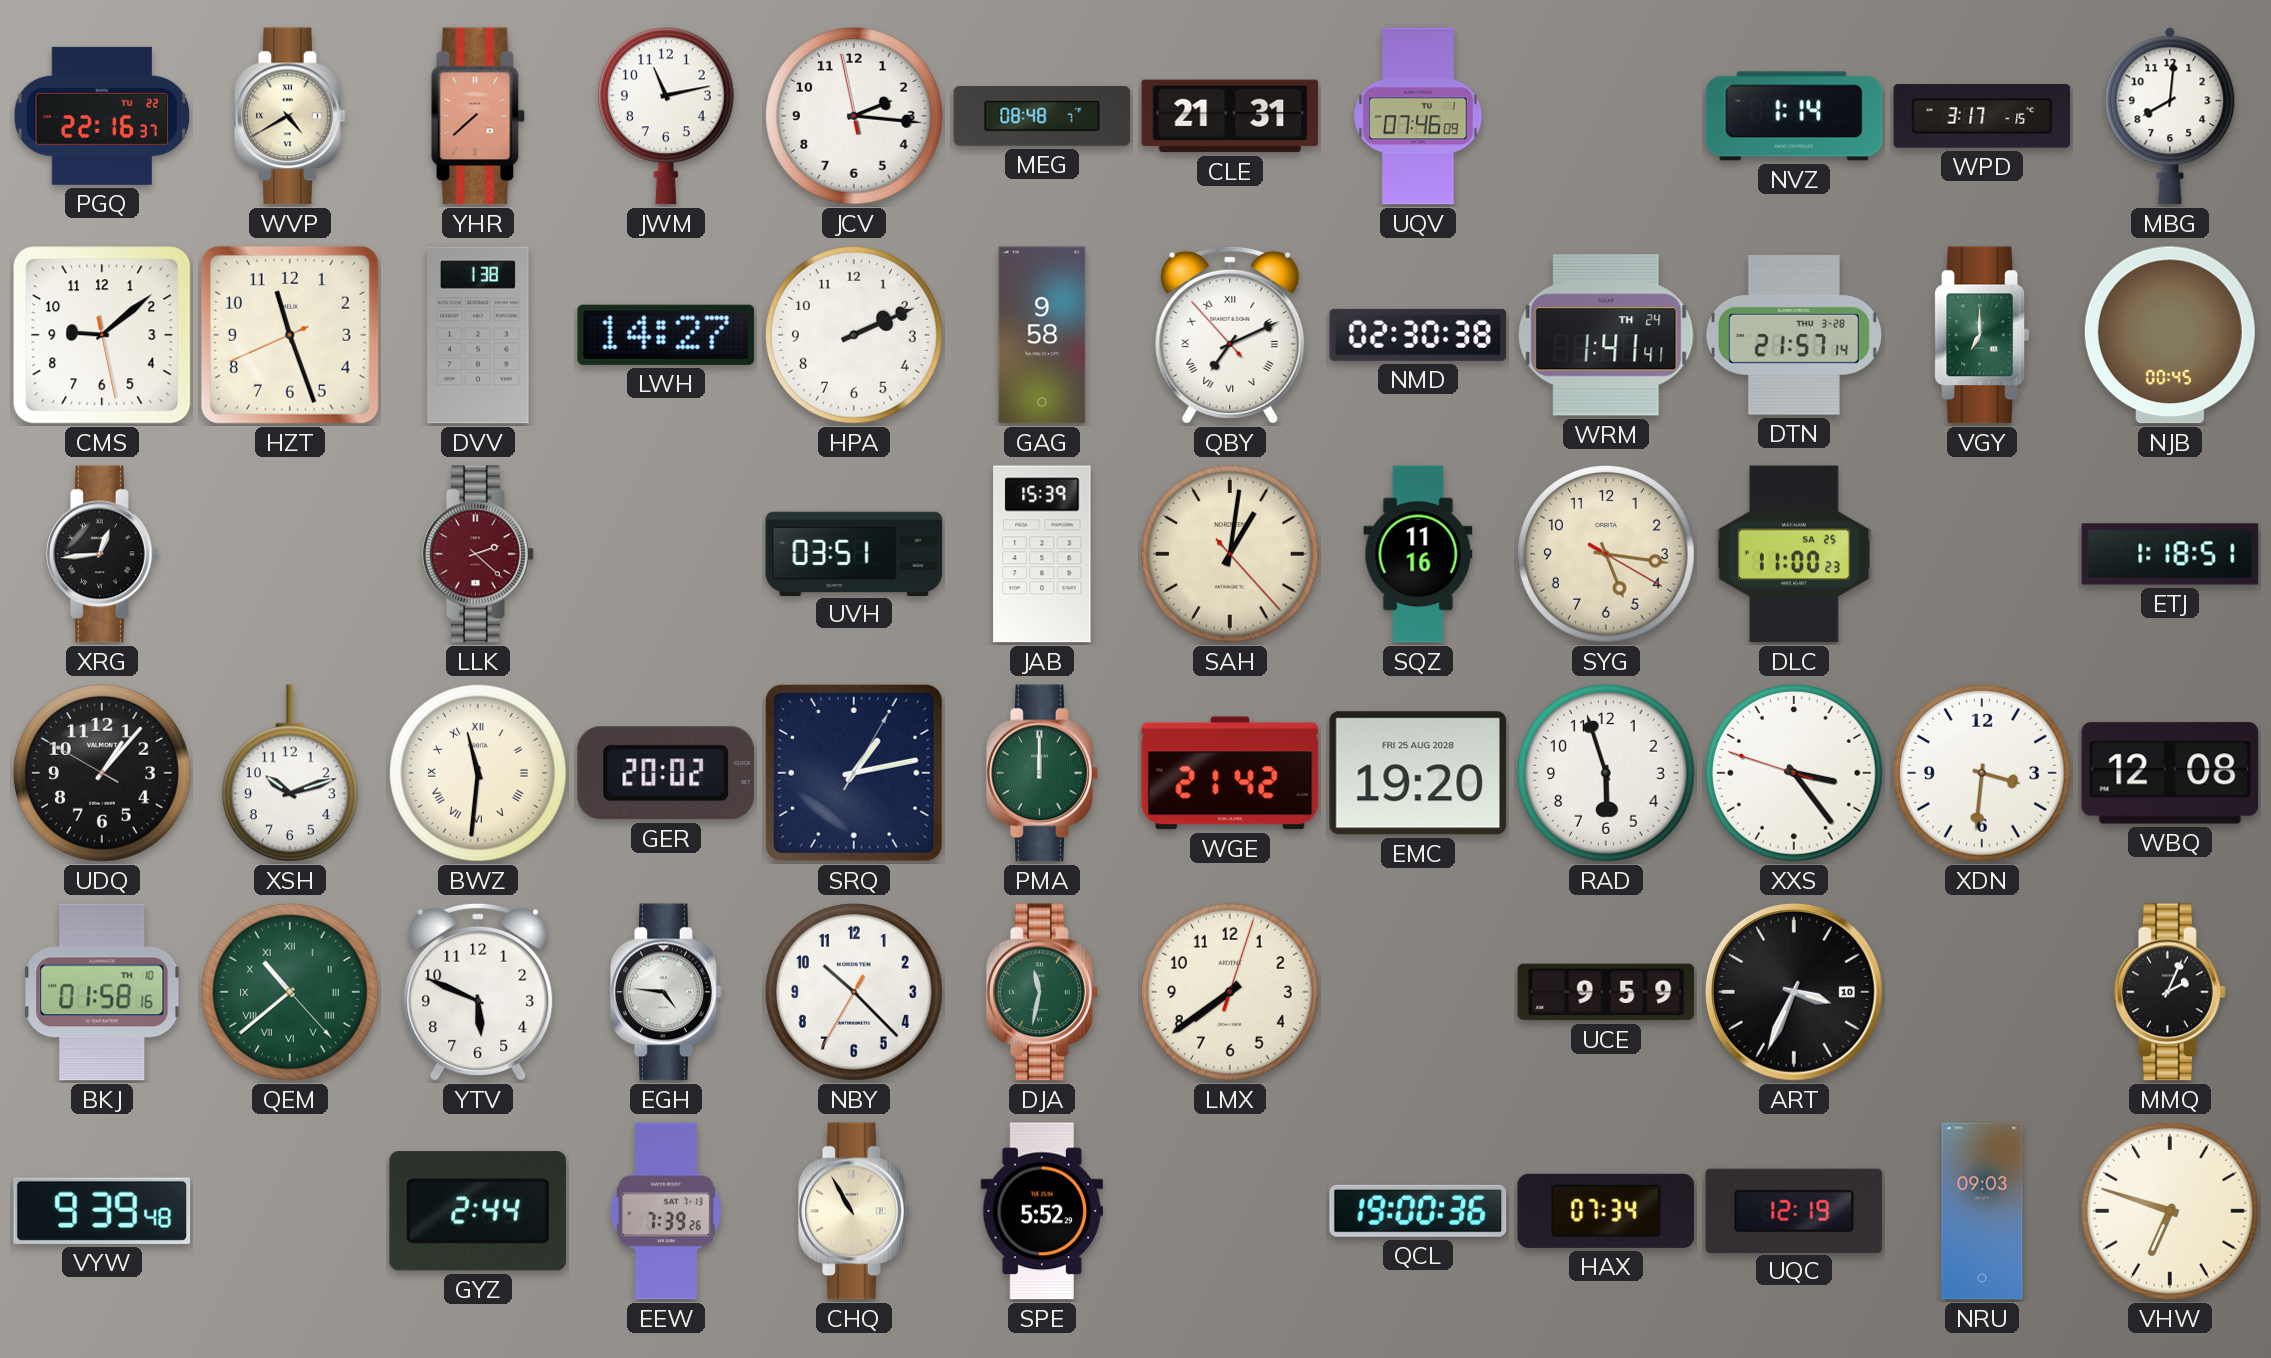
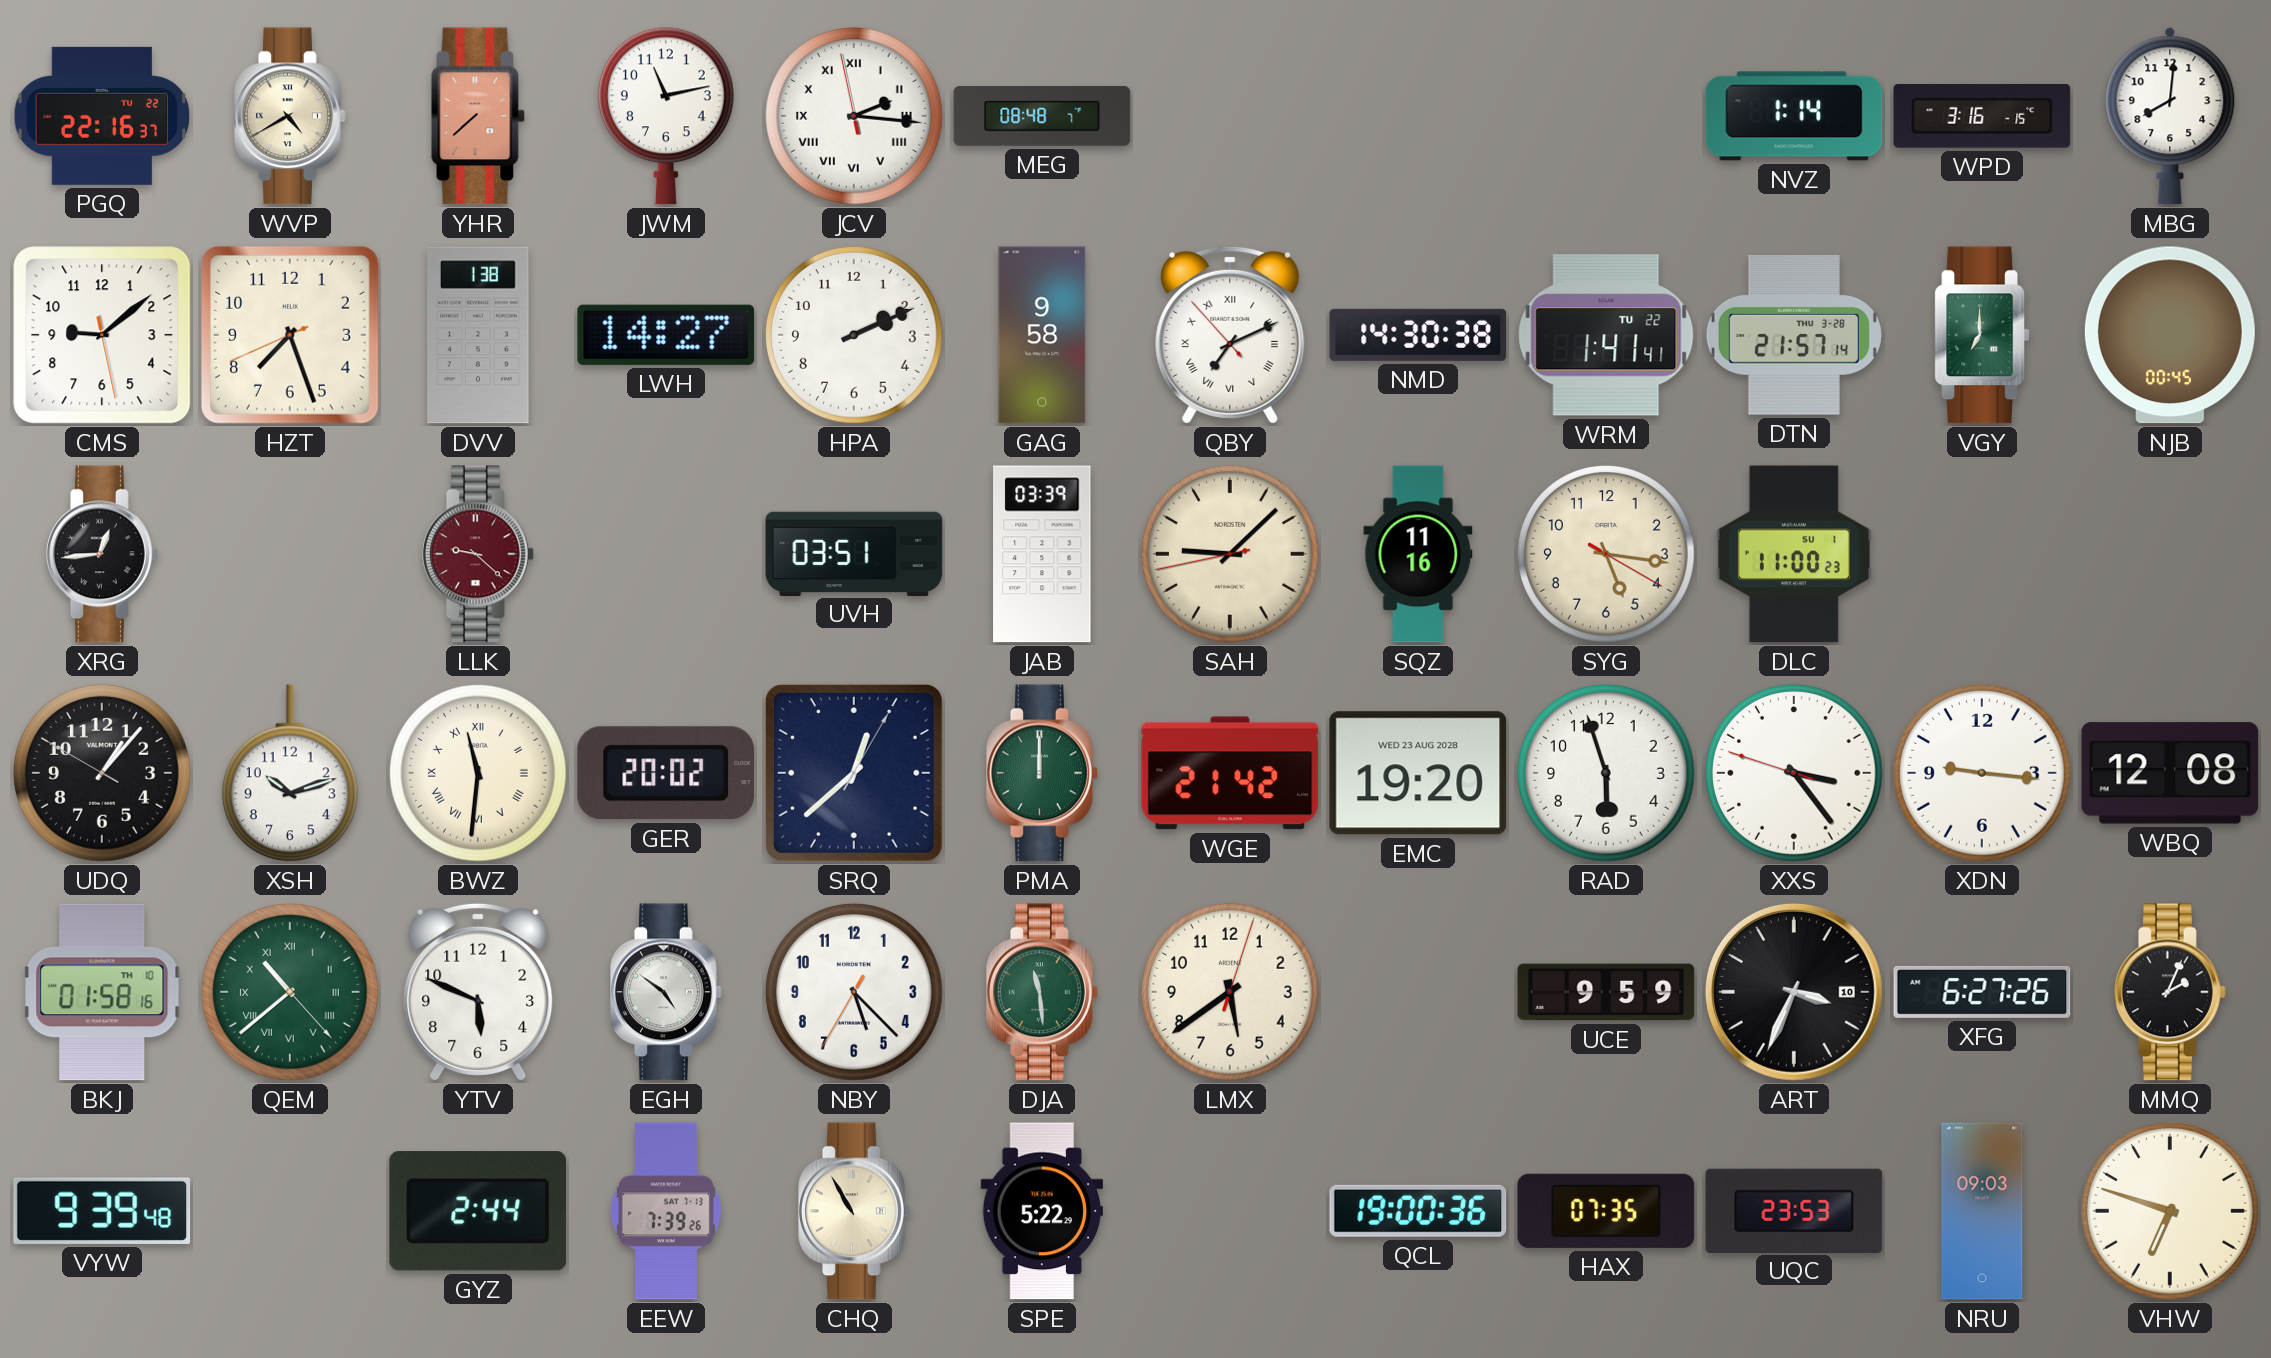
JCV numerals: Arabic -> Roman (854, 116)
CLE: 21:31 -> none (1230, 116)
UQV: 07:46 -> none (1418, 116)
WPD: 3:17 -> 3:16 (1982, 117)
HZT: 11:26 -> 7:26 (290, 335)
NMD: 02:30 -> 14:30 (1418, 335)
WRM date: TH 24 -> TU 22 (1606, 335)
LLK: 2:22 -> 9:22 (478, 554)
JAB: 15:39 -> 03:39 (1042, 554)
SAH: 1:01 -> 9:07 (1230, 554)
DLC date: SA 25 -> SU 1 (1794, 554)
ETJ: 1:18 -> none (2170, 554)
SRQ: 1:13 -> 12:38 (854, 773)
EMC date: FRI 25 AUG 2028 -> WED 23 AUG 2028 (1418, 773)
XDN: 3:31 -> 9:16 (1982, 773)
EGH: 4:46 -> 4:51 (666, 992)
NBY: 10:22 -> 5:22 (854, 992)
DJA: 11:32 -> 11:29 (1042, 992)
LMX: 7:39 -> 5:39 (1230, 992)
XFG: none -> 6:27 (1982, 992)
SPE: 5:52 -> 5:22 (1041, 1211)
HAX: 07:34 -> 07:35 (1606, 1211)
UQC: 12:19 -> 23:53 (1794, 1210)
